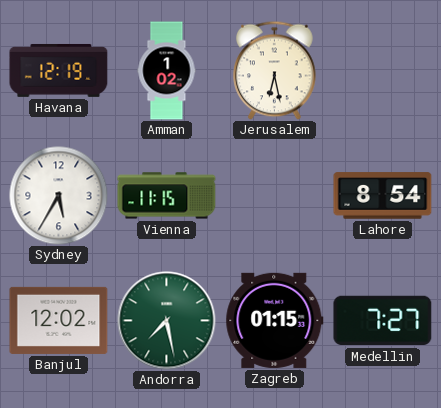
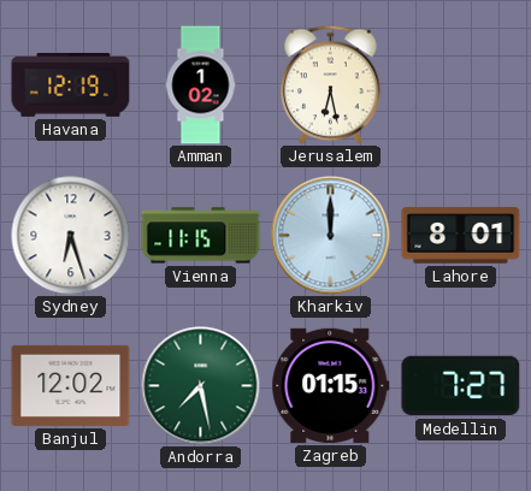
Sydney: 5:35 -> 6:27 (71, 236)
Kharkiv: none -> 12:00 (331, 236)
Lahore: 8:54 -> 8:01 (461, 236)
